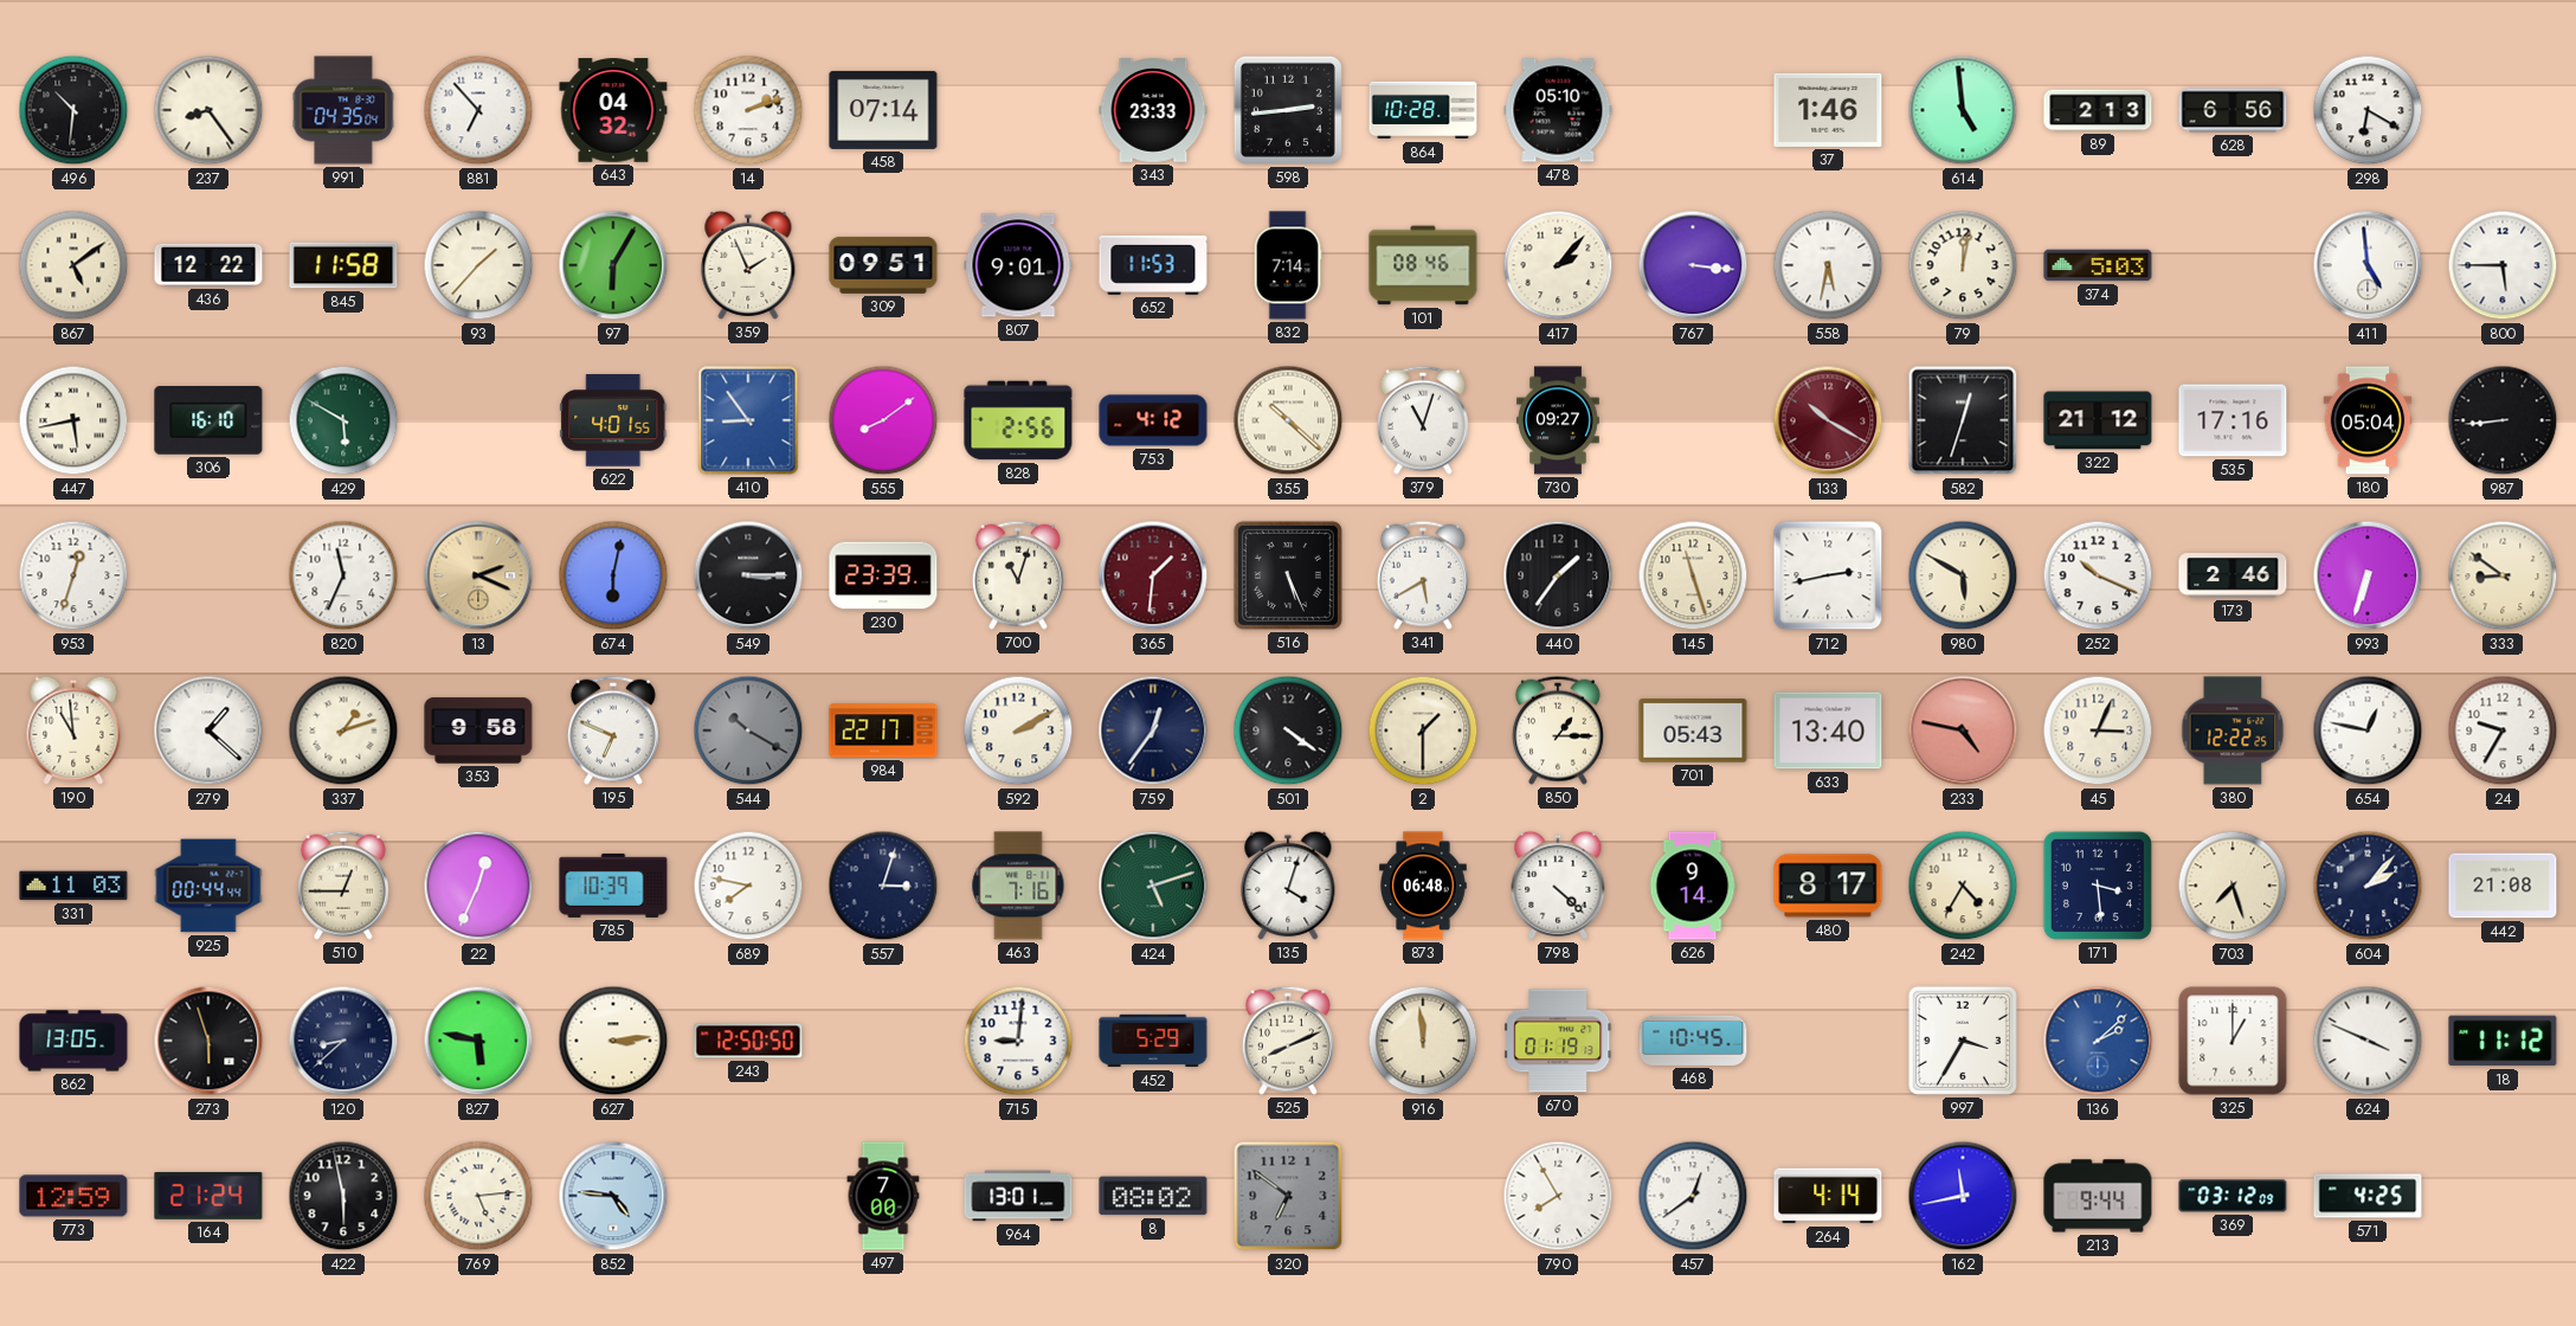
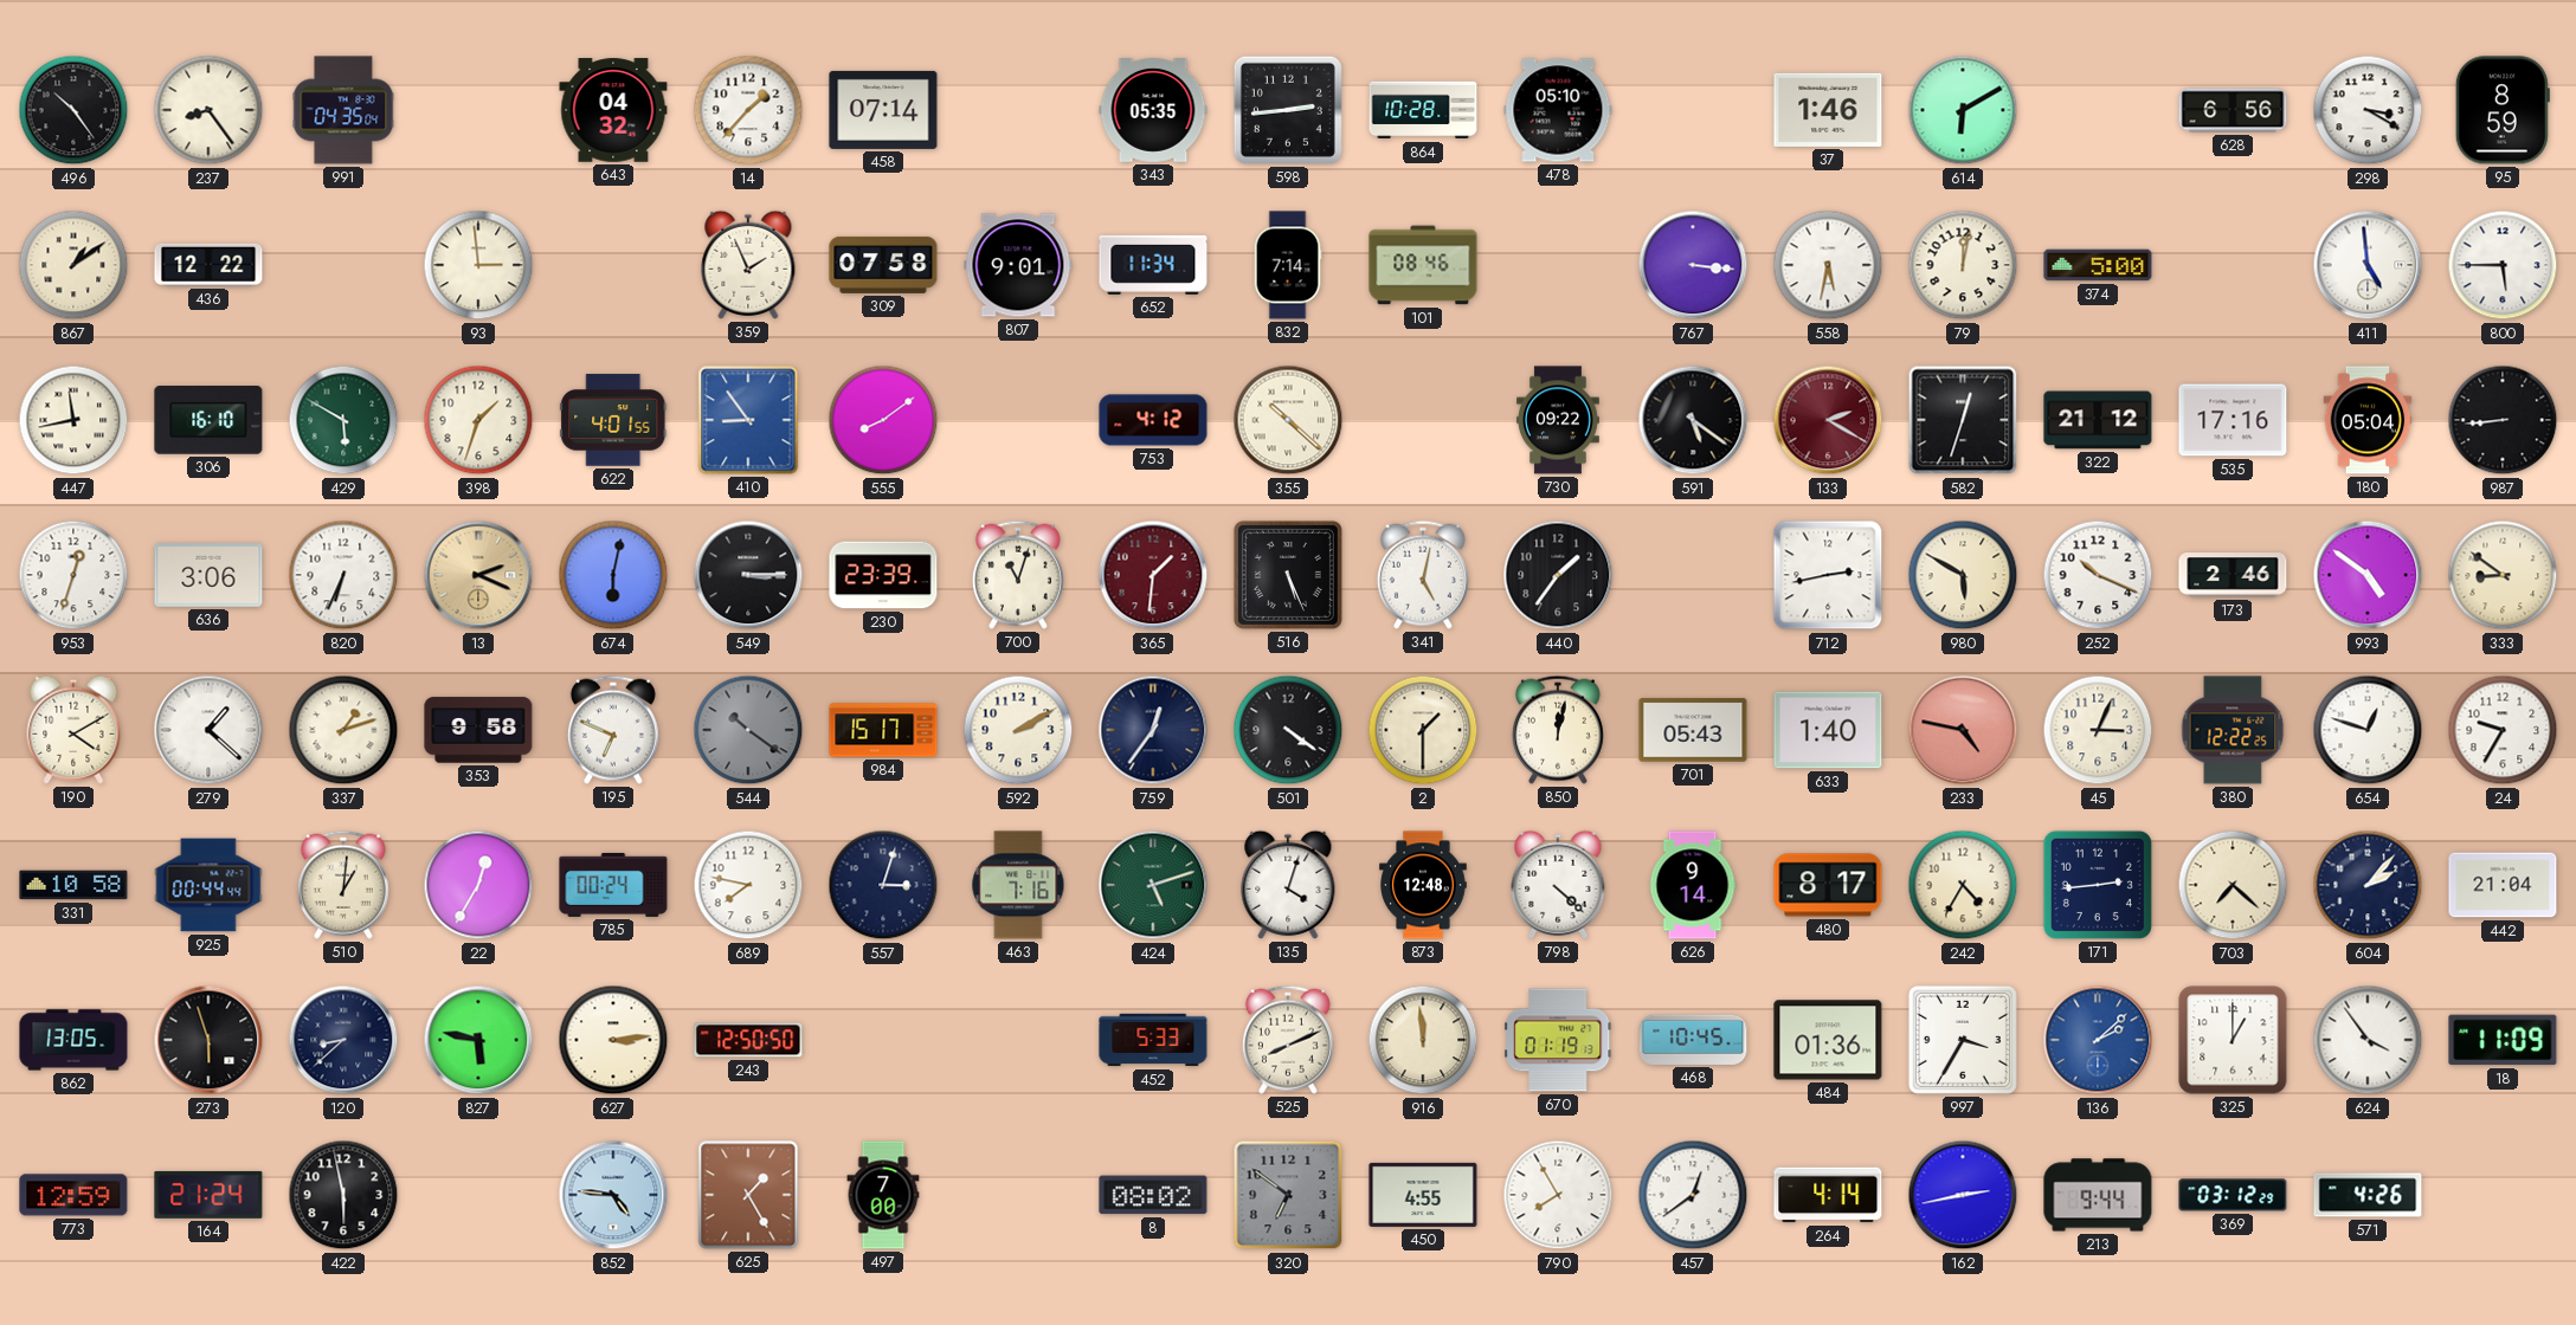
496: 10:31 -> 10:24 (73, 110)
881: 6:53 -> none (478, 110)
14: 2:12 -> 1:37 (748, 110)
343: 23:33 -> 05:35 (1153, 111)
614: 4:59 -> 6:10 (1963, 110)
89: 2:13 -> none (2098, 110)
298: 6:20 -> 3:20 (2368, 110)
95: none -> 8:59 (2503, 110)
867: 5:09 -> 1:09 (73, 265)
845: 11:58 -> none (343, 265)
93: 1:37 -> 2:59 (478, 265)
97: 6:05 -> none (613, 265)
309: 09:51 -> 07:58 (883, 265)
652: 11:53 -> 11:34 (1153, 265)
417: 2:07 -> none (1558, 265)
374: 5:03 -> 5:00 (2098, 265)
447: 5:43 -> 11:43 (73, 420)
398: none -> 1:33 (478, 420)
828: 2:56 -> none (1018, 420)
379: 11:03 -> none (1423, 420)
730: 09:27 -> 09:22 (1558, 420)
591: none -> 5:21 (1693, 420)
133: 10:20 -> 2:20 (1828, 420)
636: none -> 3:06 (208, 576)
820: 11:34 -> 6:34 (343, 575)
341: 5:40 -> 5:02 (1423, 575)
145: 11:27 -> none (1693, 575)
993: 6:33 -> 4:51 (2368, 575)
190: 10:59 -> 4:10 (73, 730)
544: 10:20 -> 10:21 (748, 730)
984: 22:17 -> 15:17 (883, 730)
850: 1:15 -> 12:02 (1558, 730)
633: 13:40 -> 1:40 (1828, 730)
654: 12:47 -> 12:48 (2368, 730)
331: 11:03 -> 10:58 (73, 885)
510: 12:45 -> 1:01 (343, 885)
22: 12:34 -> 12:35 (478, 885)
785: 10:39 -> 00:24 (613, 885)
873: 06:48 -> 12:48 (1423, 885)
171: 3:29 -> 2:44 (2098, 885)
703: 7:27 -> 7:22 (2233, 885)
442: 21:08 -> 21:04 (2503, 885)
715: 9:01 -> none (1018, 1041)
452: 5:29 -> 5:33 (1153, 1040)
484: none -> 01:36 (1828, 1040)
624: 3:49 -> 3:54 (2368, 1040)
18: 11:12 -> 11:09 (2503, 1040)
769: 5:14 -> none (478, 1196)
625: none -> 1:25 (748, 1195)
964: 13:01 -> none (1018, 1196)
450: none -> 4:55 (1423, 1195)
162: 11:43 -> 2:43 (1963, 1195)
369: 03:12:09 -> 03:12:29 (2233, 1195)
571: 4:25 -> 4:26 (2368, 1195)
